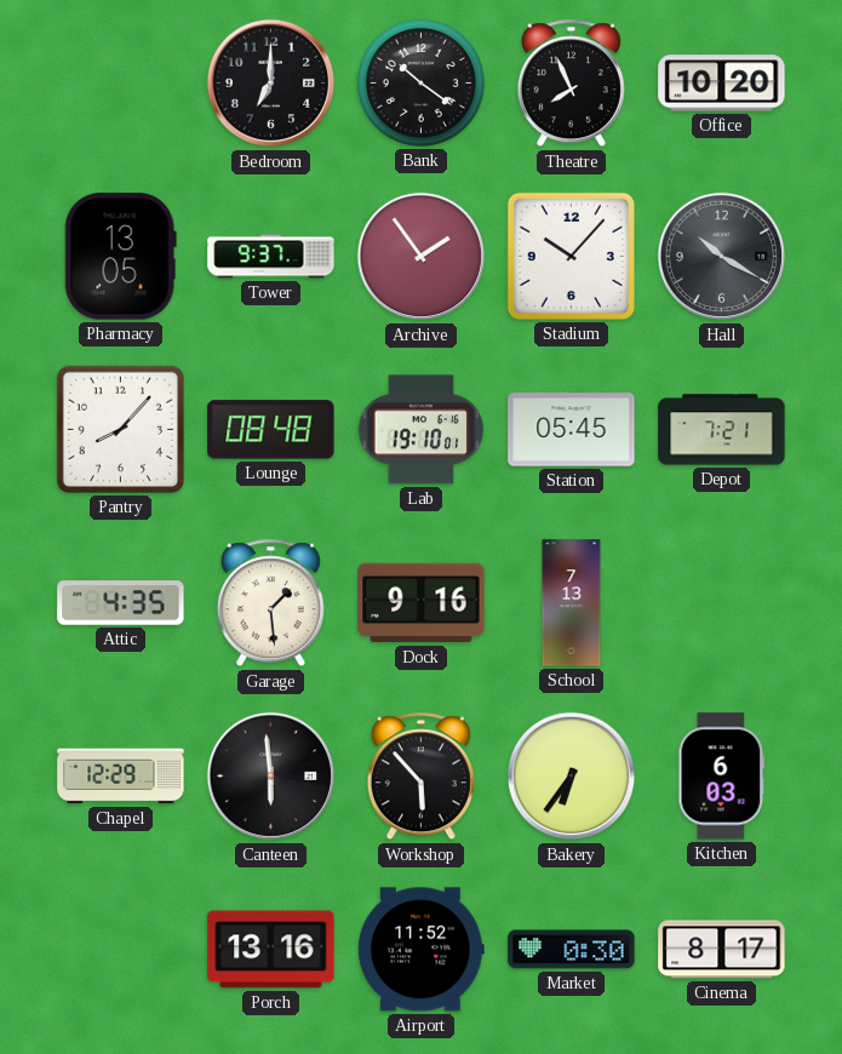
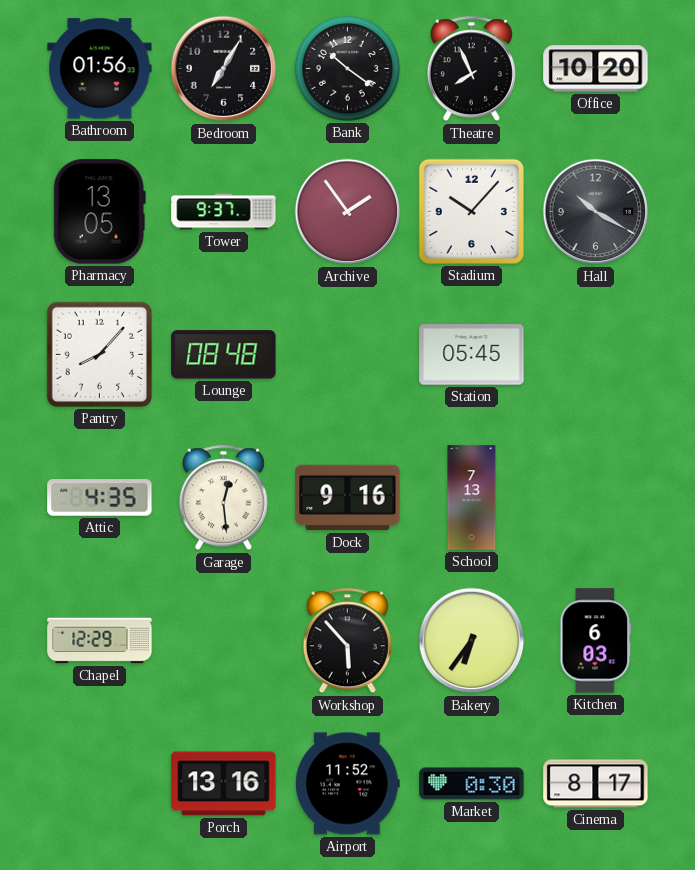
Bathroom: none -> 01:56 (100, 69)
Bedroom: 7:00 -> 7:05 (224, 69)
Lab: 19:10 -> none (422, 430)
Depot: 7:21 -> none (722, 430)
Garage: 1:29 -> 12:29 (223, 498)
Canteen: 5:59 -> none (271, 777)
